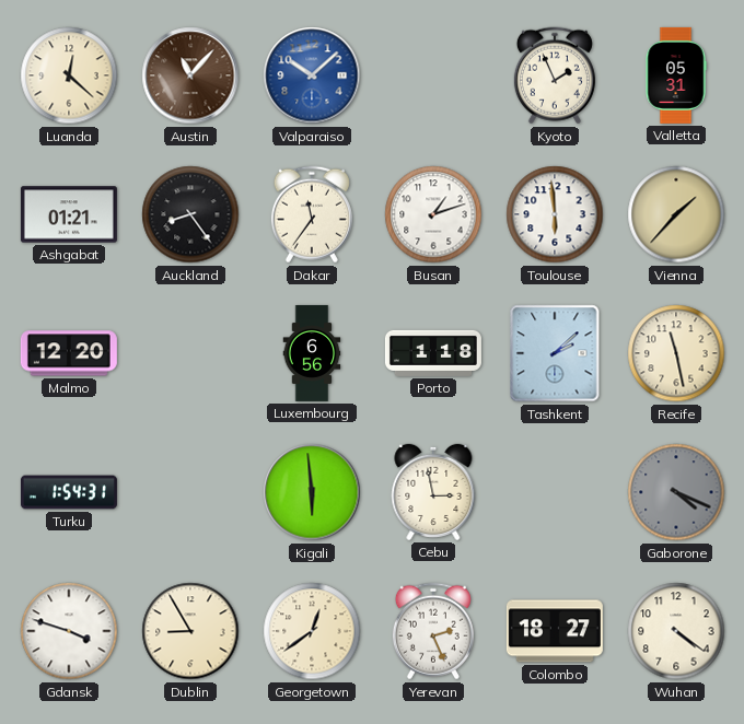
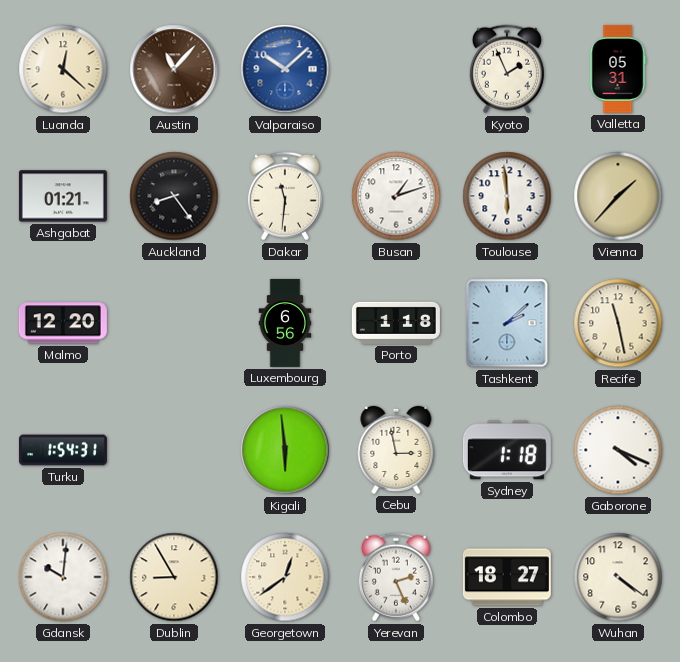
Dakar: 11:36 -> 11:31 (285, 196)
Sydney: none -> 1:18 (507, 450)
Gaborone dial: grey -> white (618, 450)
Gdansk: 3:48 -> 10:01 (63, 577)
